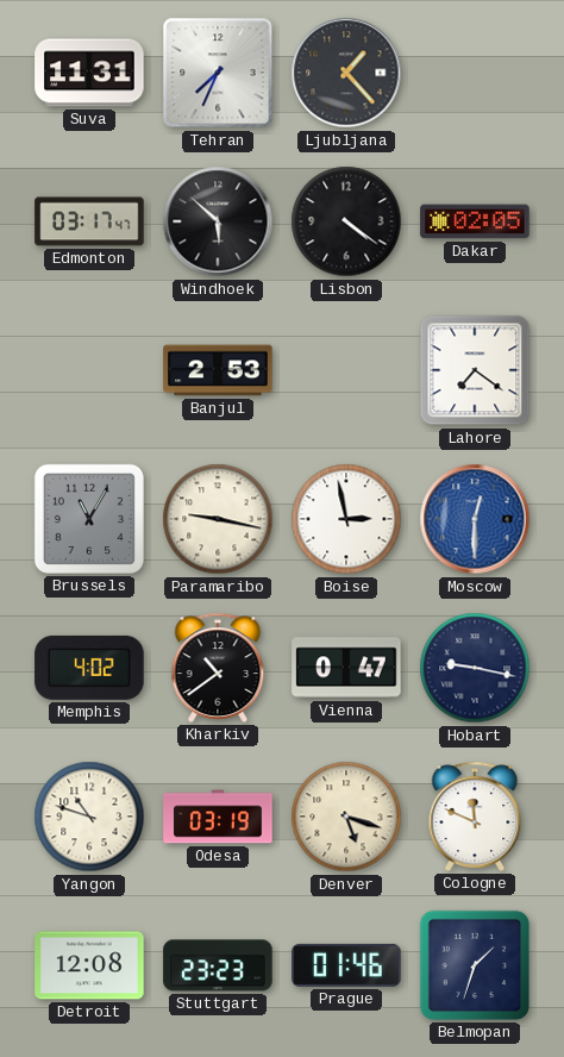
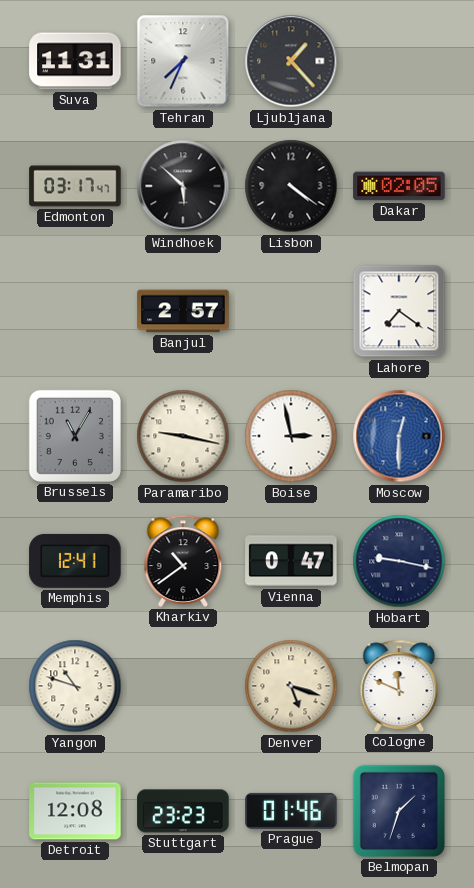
Banjul: 2:53 -> 2:57 (183, 311)
Memphis: 4:02 -> 12:41 (75, 561)
Odesa: 03:19 -> none (218, 817)
